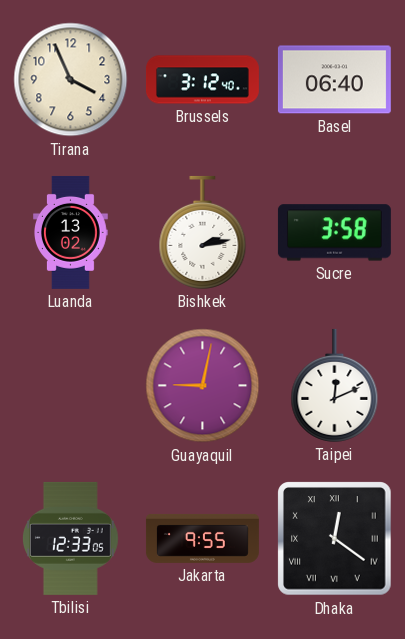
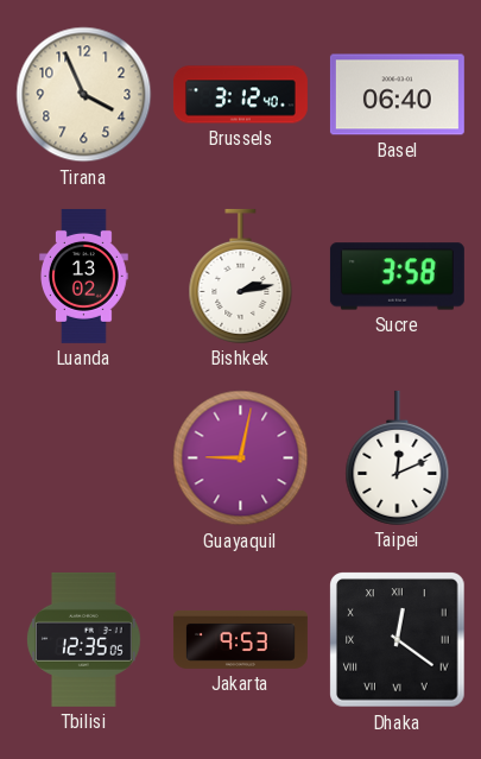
Tbilisi: 12:33 -> 12:35 (83, 639)
Jakarta: 9:55 -> 9:53 (240, 639)
